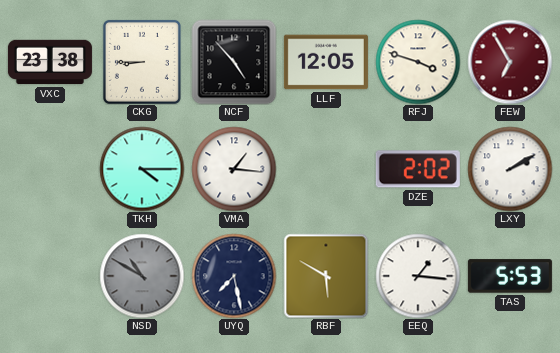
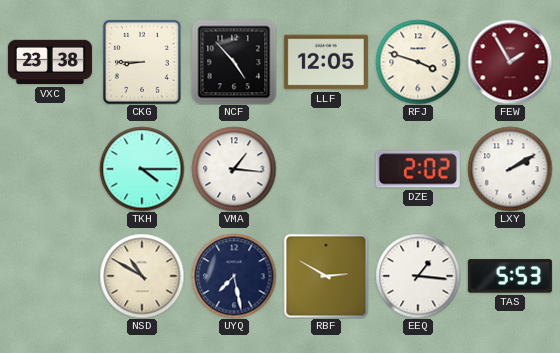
FEW: 6:55 -> 1:55 (510, 62)
NSD dial: grey -> cream (142, 276)
RBF: 5:50 -> 2:50 (326, 276)
